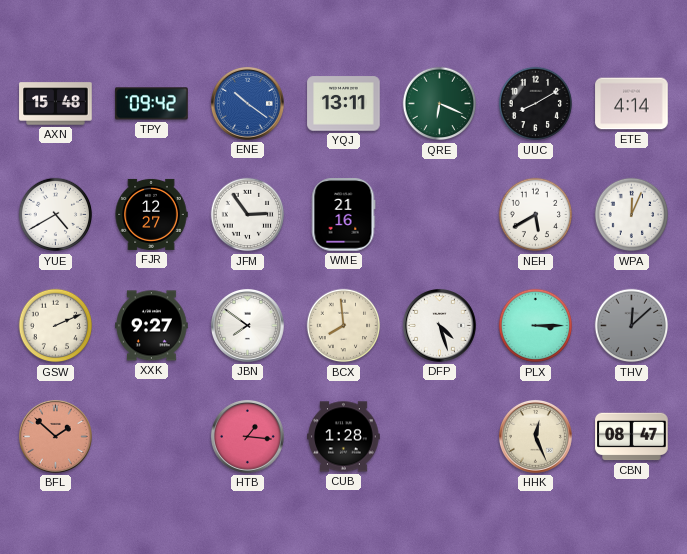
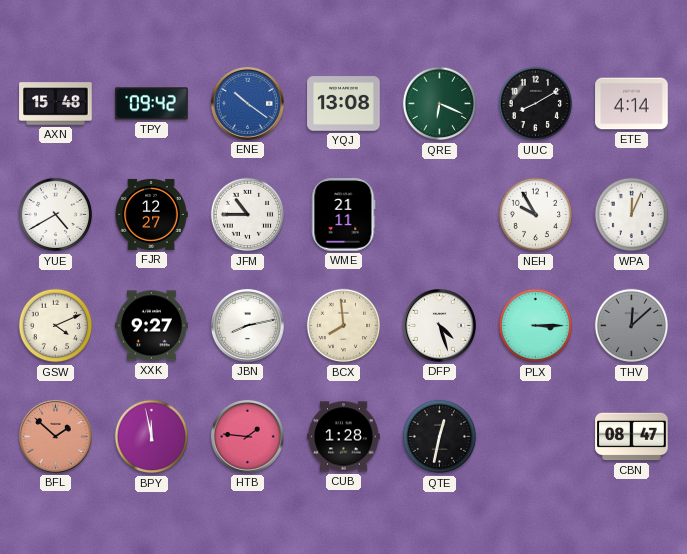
YQJ: 13:11 -> 13:08 (344, 104)
JFM: 2:54 -> 10:45 (248, 215)
WME: 21:16 -> 21:11 (344, 215)
NEH: 5:40 -> 9:55 (536, 215)
GSW: 2:11 -> 4:11 (56, 326)
JBN: 7:51 -> 8:13 (247, 325)
BPY: none -> 11:58 (152, 437)
HTB: 1:16 -> 1:46 (247, 436)
QTE: none -> 12:32 (440, 437)
HHK: 12:26 -> none (535, 436)
